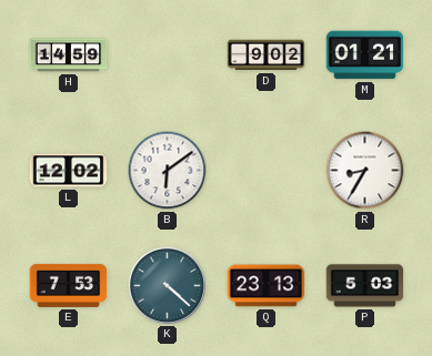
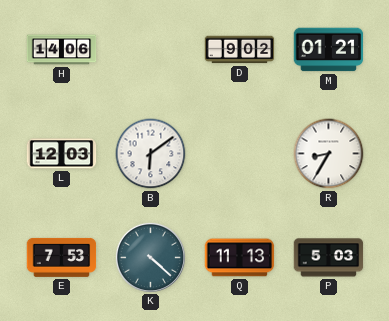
H: 14:59 -> 14:06 (62, 50)
L: 12:02 -> 12:03 (62, 154)
Q: 23:13 -> 11:13 (240, 258)
